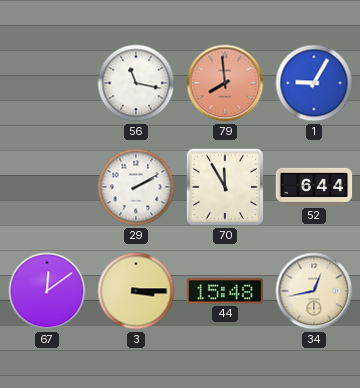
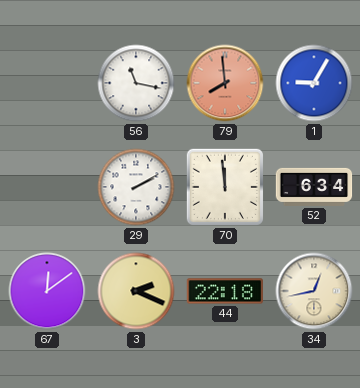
70: 11:55 -> 11:59 (225, 187)
52: 6:44 -> 6:34 (314, 187)
3: 3:15 -> 2:19 (136, 291)
44: 15:48 -> 22:18 (225, 291)
